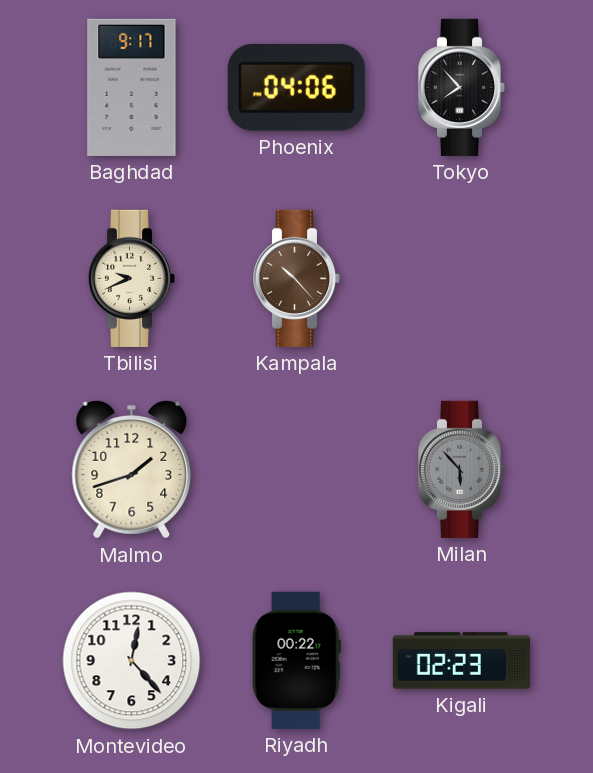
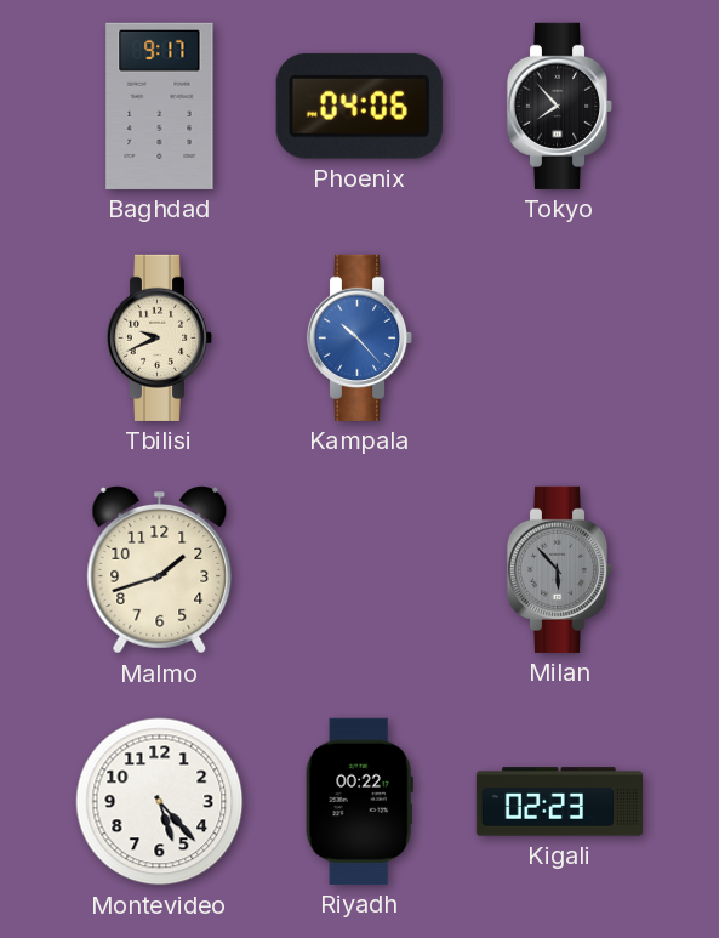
Kampala dial: brown -> blue (360, 337)
Montevideo: 12:23 -> 5:23 (160, 802)
